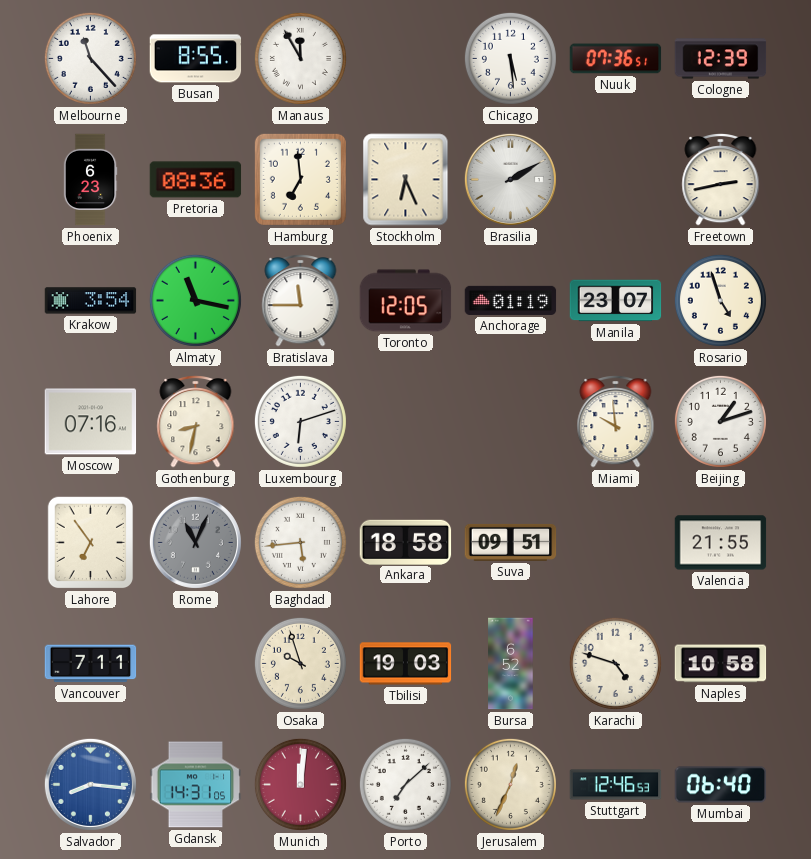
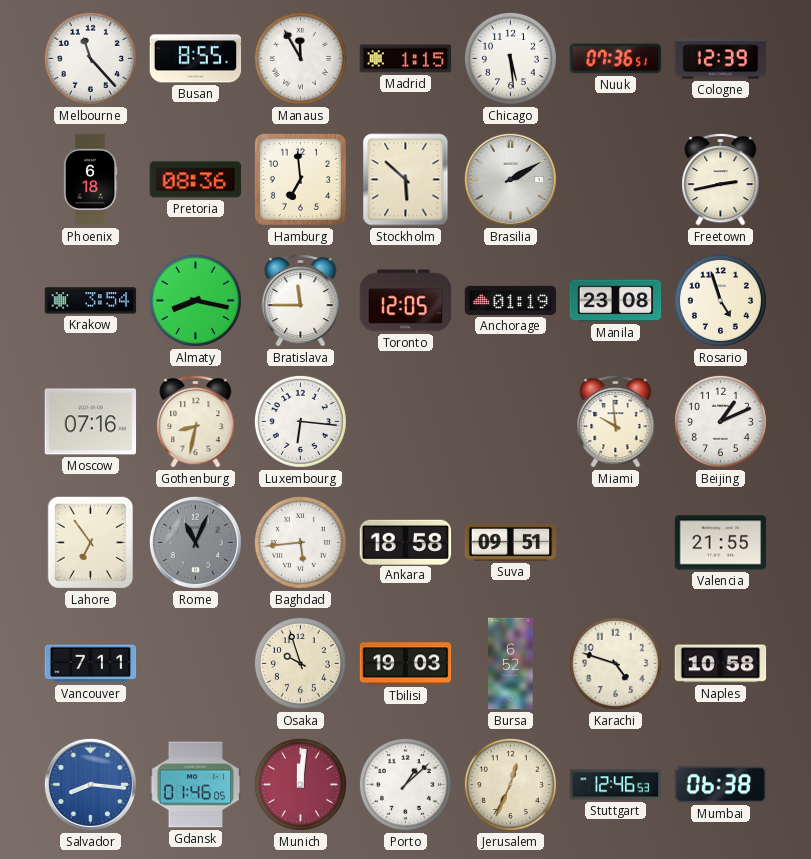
Madrid: none -> 1:15 (406, 59)
Phoenix: 6:23 -> 6:18 (90, 180)
Stockholm: 6:26 -> 5:52 (406, 180)
Almaty: 11:17 -> 8:17 (195, 300)
Manila: 23:07 -> 23:08 (616, 301)
Luxembourg: 6:12 -> 6:16 (300, 421)
Beijing: 1:12 -> 1:11 (720, 421)
Gdansk: 14:31 -> 01:46 (196, 785)
Porto: 7:08 -> 1:08 (405, 784)
Mumbai: 06:40 -> 06:38 (721, 785)
